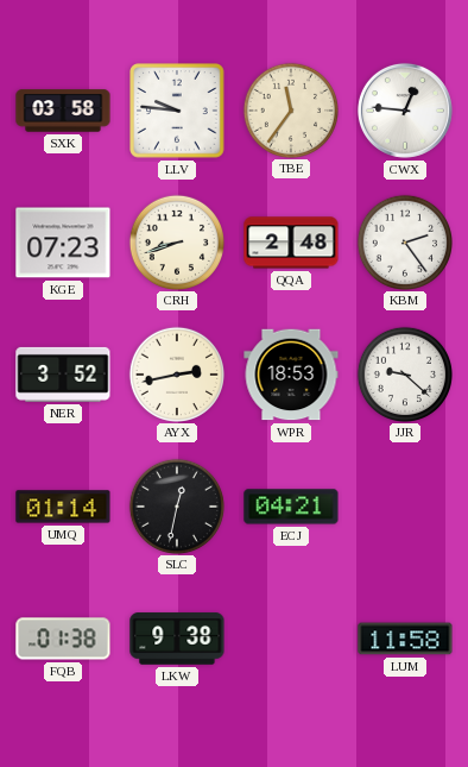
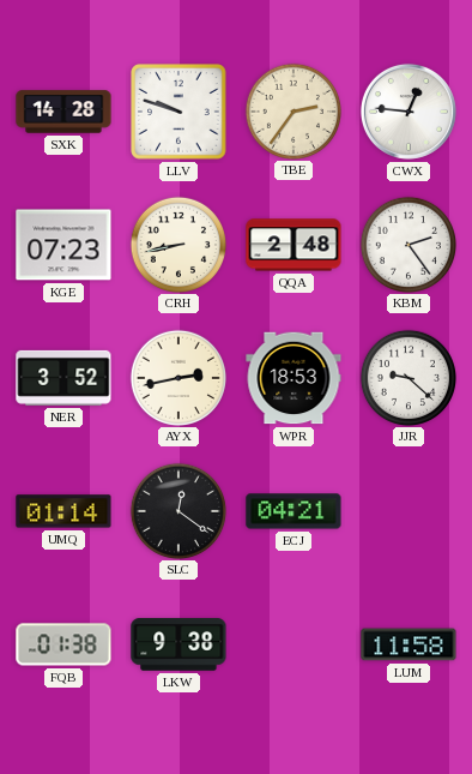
SXK: 03:58 -> 14:28 (63, 112)
LLV: 9:46 -> 9:48 (178, 112)
TBE: 11:36 -> 2:36 (292, 110)
CRH: 8:42 -> 8:43 (177, 244)
SLC: 12:32 -> 12:21 (177, 510)
